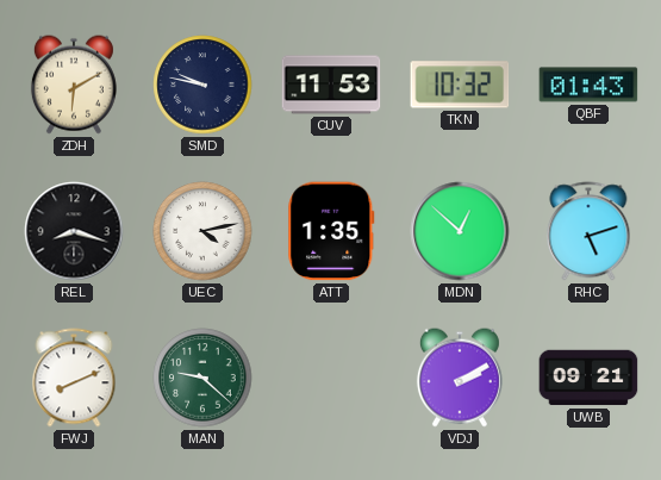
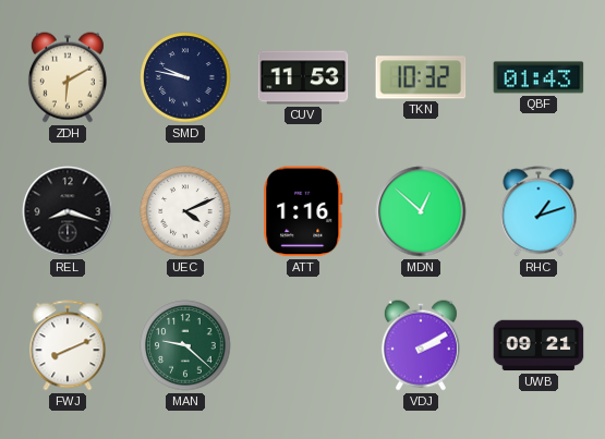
UEC: 4:13 -> 4:11 (185, 211)
ATT: 1:35 -> 1:16 (303, 211)
RHC: 5:12 -> 1:12 (539, 211)
